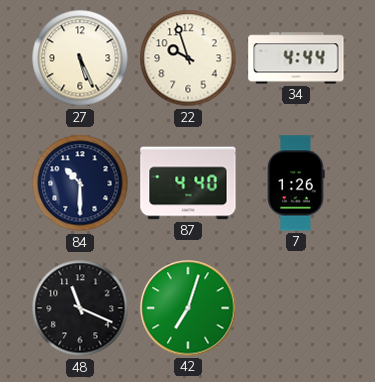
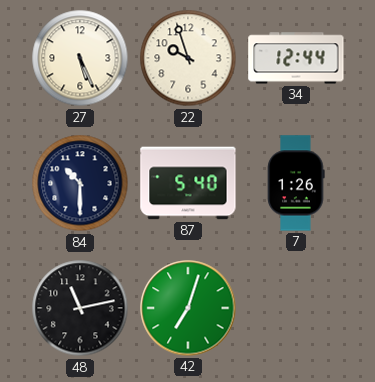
34: 4:44 -> 12:44 (296, 58)
87: 4:40 -> 5:40 (188, 183)
48: 11:19 -> 11:13 (80, 308)
